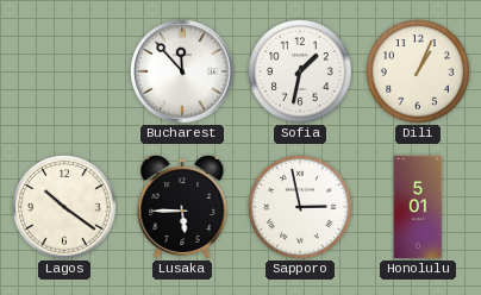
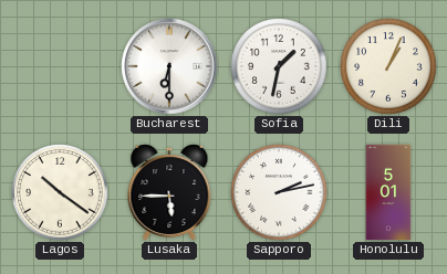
Bucharest: 11:53 -> 6:30 (169, 66)
Sapporo: 2:58 -> 2:13 (279, 192)
